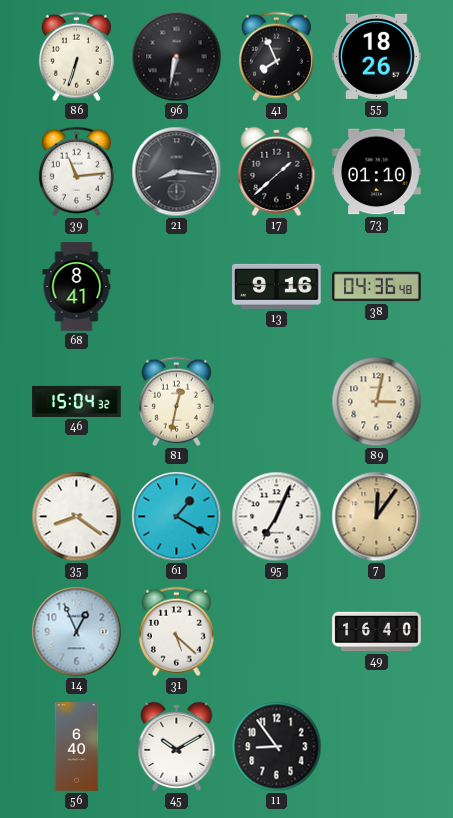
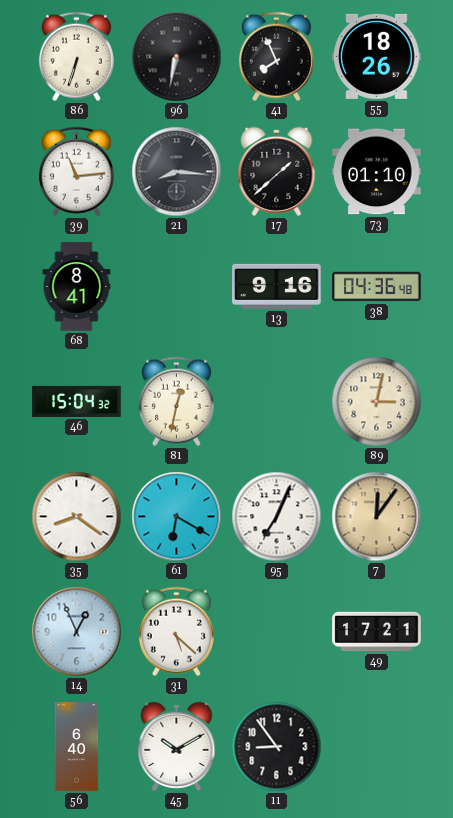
61: 1:20 -> 6:20 (177, 517)
49: 16:40 -> 17:21 (377, 632)
